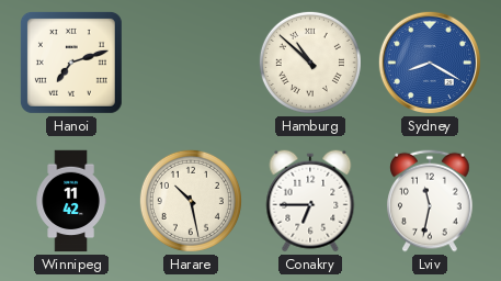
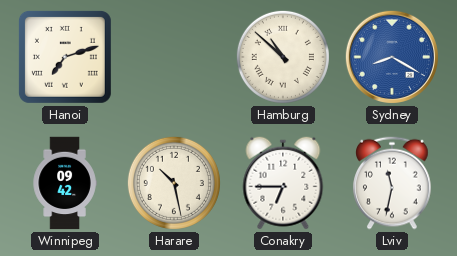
Winnipeg: 11:42 -> 09:42 (65, 183)
